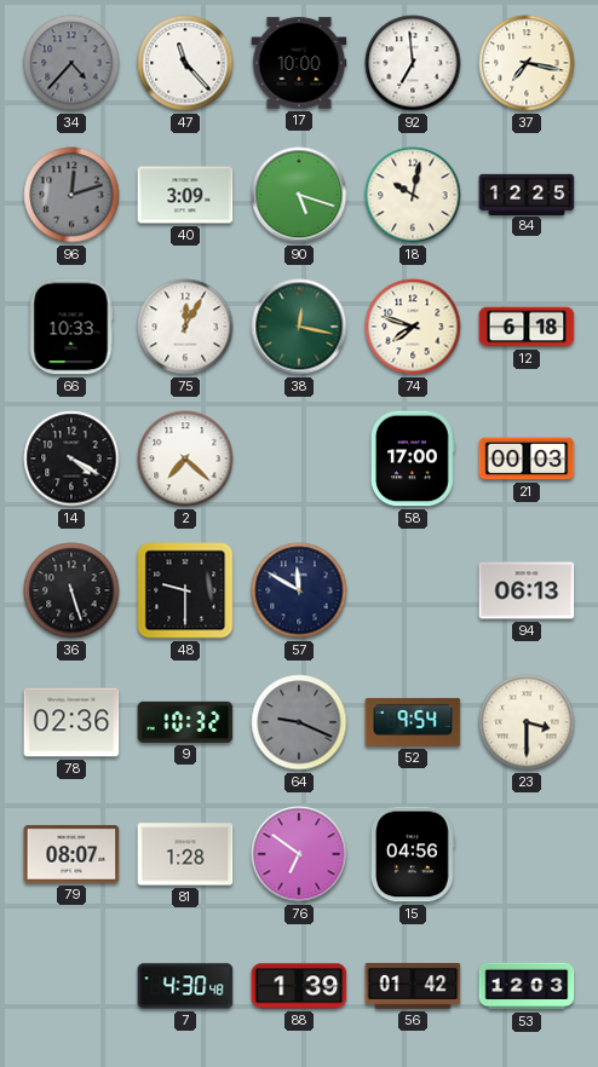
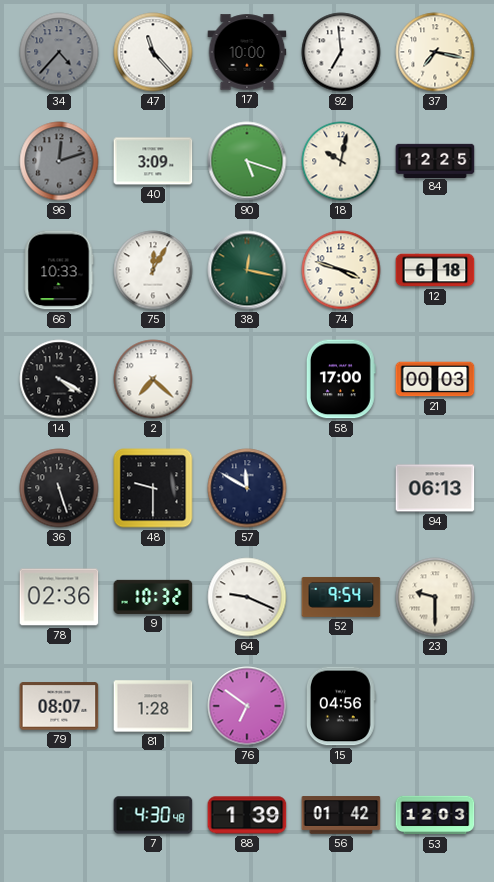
74: 7:48 -> 3:48 (341, 270)
64 dial: grey -> white (247, 597)
23: 3:30 -> 9:30 (435, 597)
